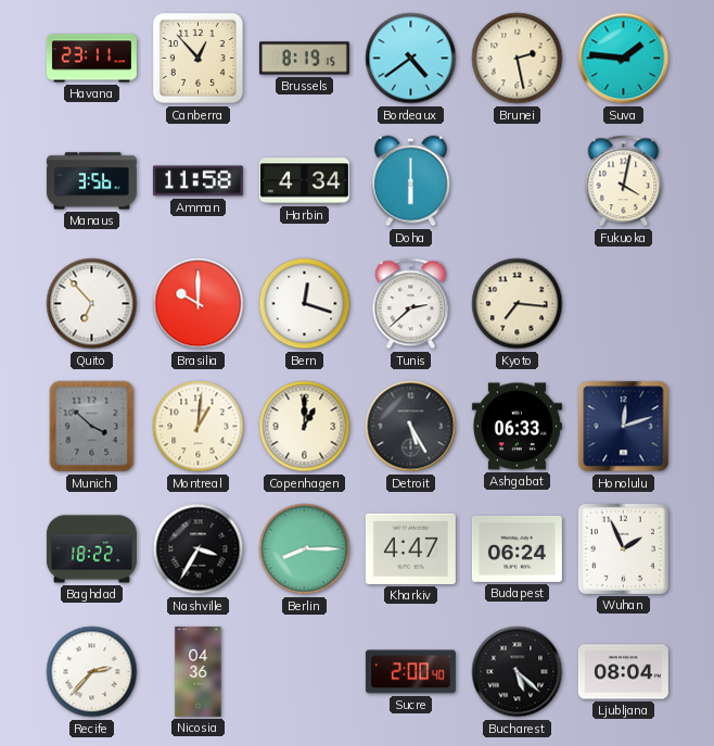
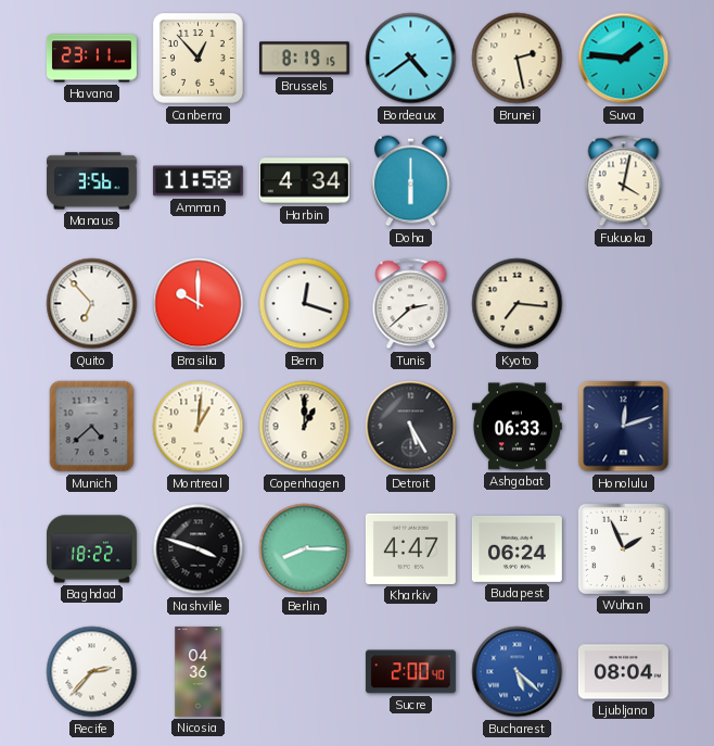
Munich: 3:52 -> 4:38 (92, 427)
Nashville: 3:35 -> 3:48 (199, 549)
Bucharest dial: black -> blue (518, 672)
